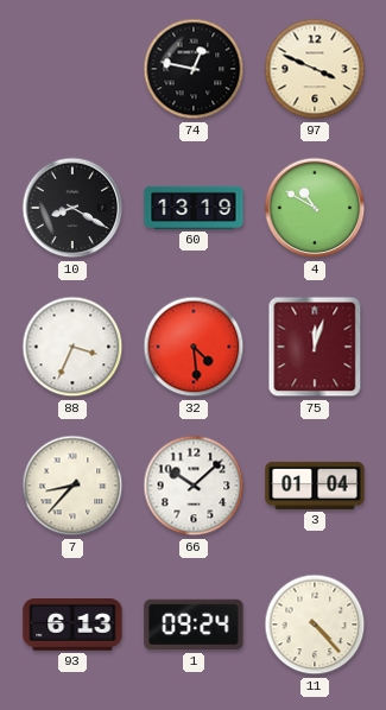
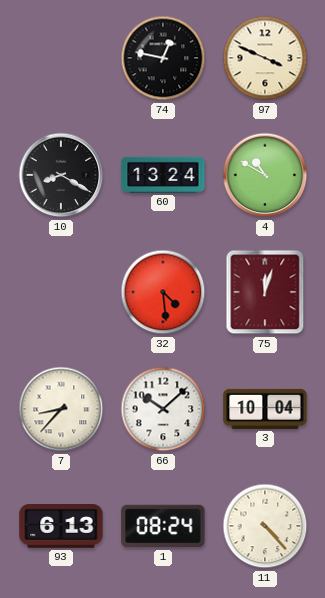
60: 13:19 -> 13:24 (163, 175)
88: 3:34 -> none (72, 347)
3: 01:04 -> 10:04 (265, 409)
1: 09:24 -> 08:24 (163, 526)
